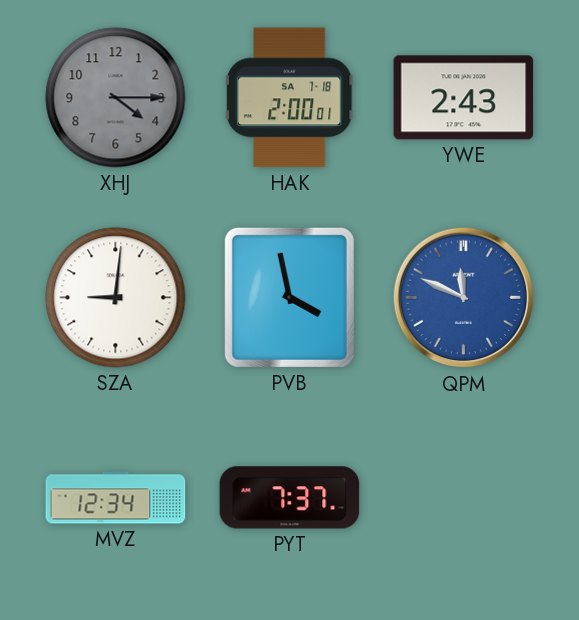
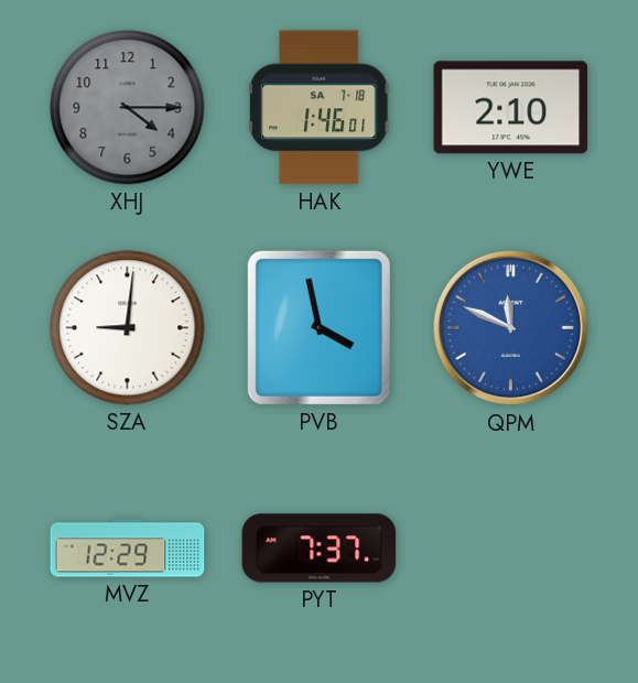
HAK: 2:00 -> 1:46 (320, 108)
YWE: 2:43 -> 2:10 (511, 108)
MVZ: 12:34 -> 12:29 (128, 549)
